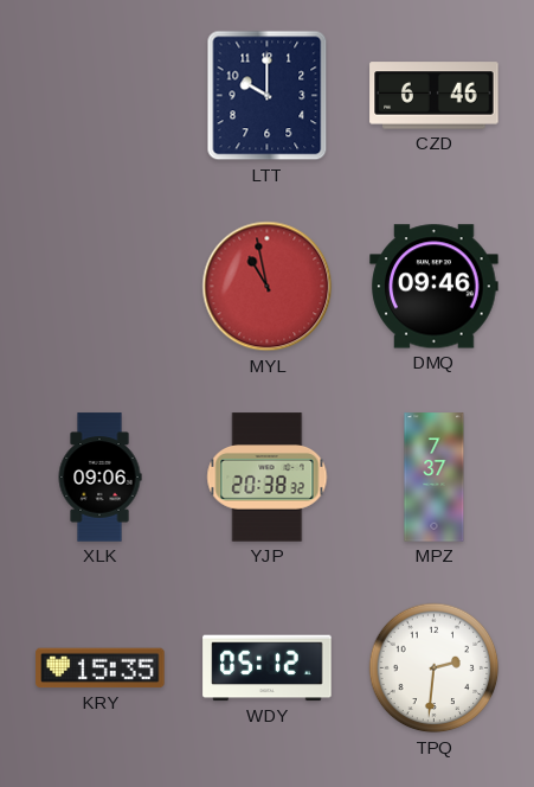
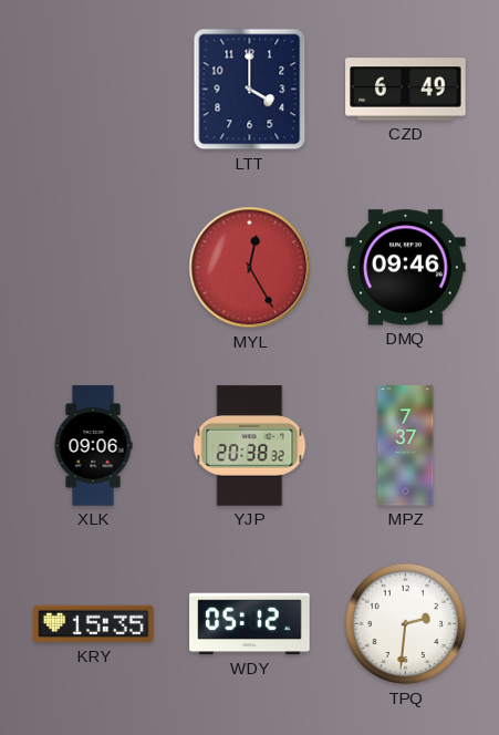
LTT: 10:00 -> 4:00 (250, 90)
CZD: 6:46 -> 6:49 (406, 90)
MYL: 10:58 -> 12:25 (250, 268)
